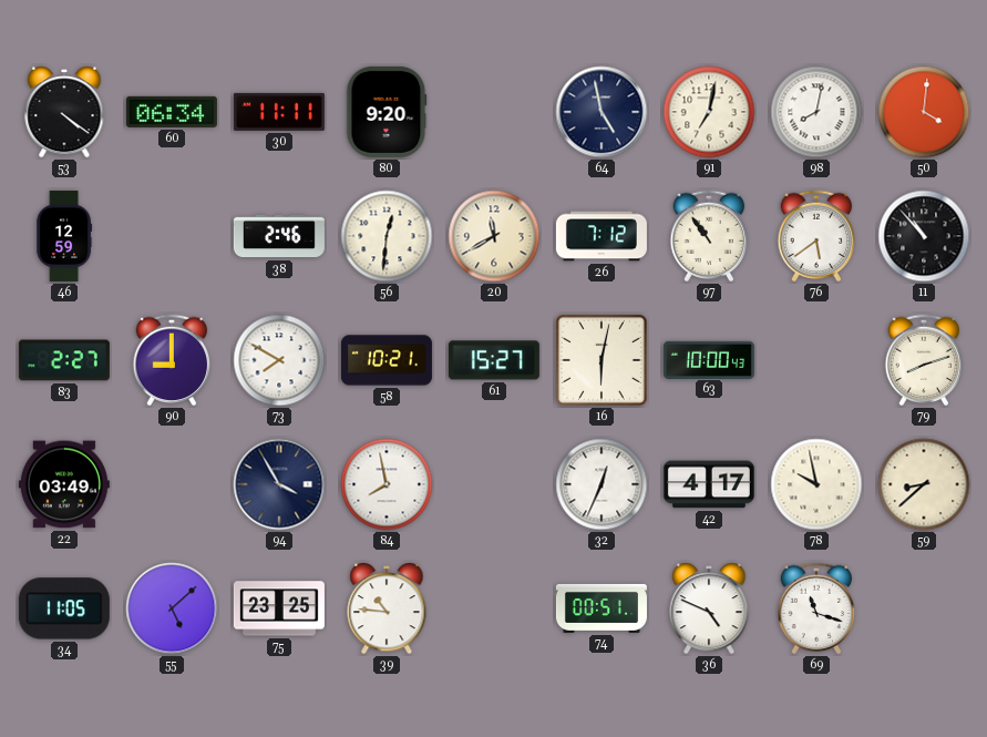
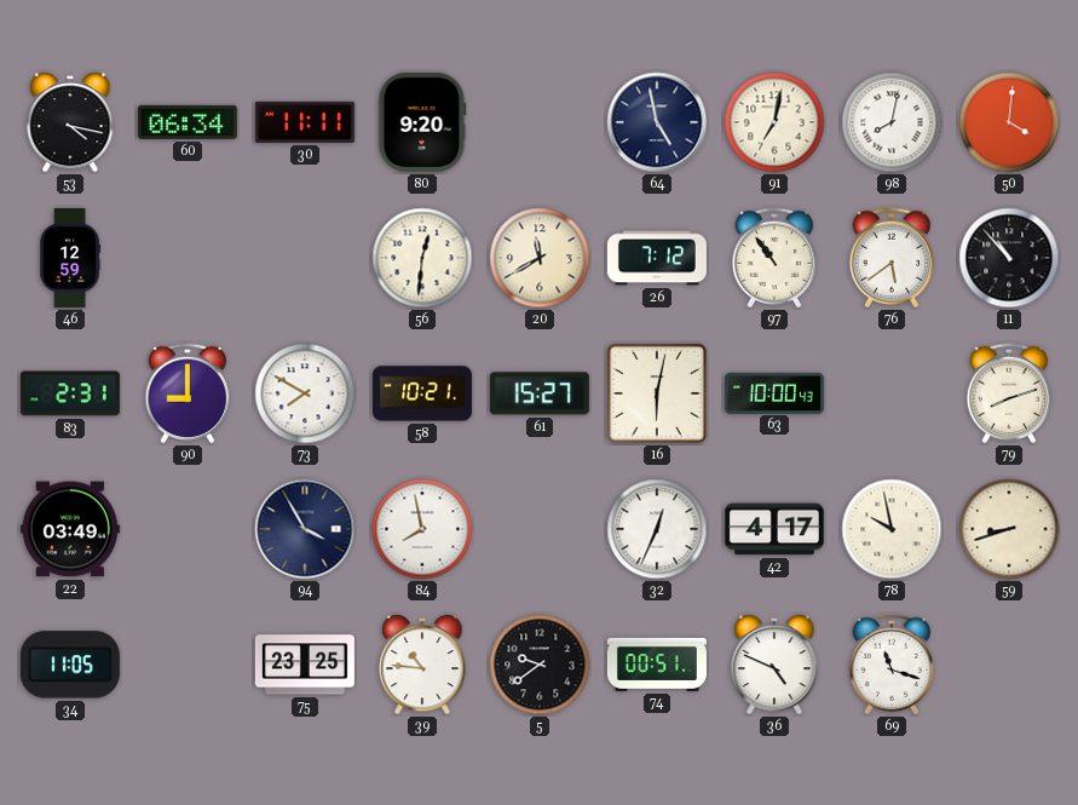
53: 4:21 -> 4:17 (70, 123)
38: 2:46 -> none (279, 236)
83: 2:27 -> 2:31 (70, 393)
59: 8:38 -> 8:42 (1009, 529)
55: 5:08 -> none (172, 608)
5: none -> 9:39 (540, 665)
